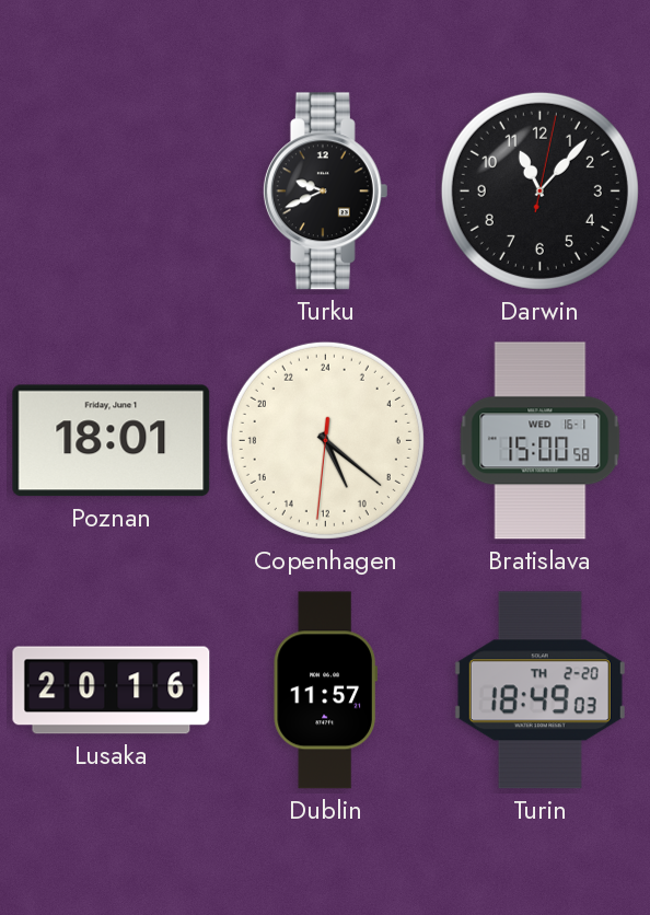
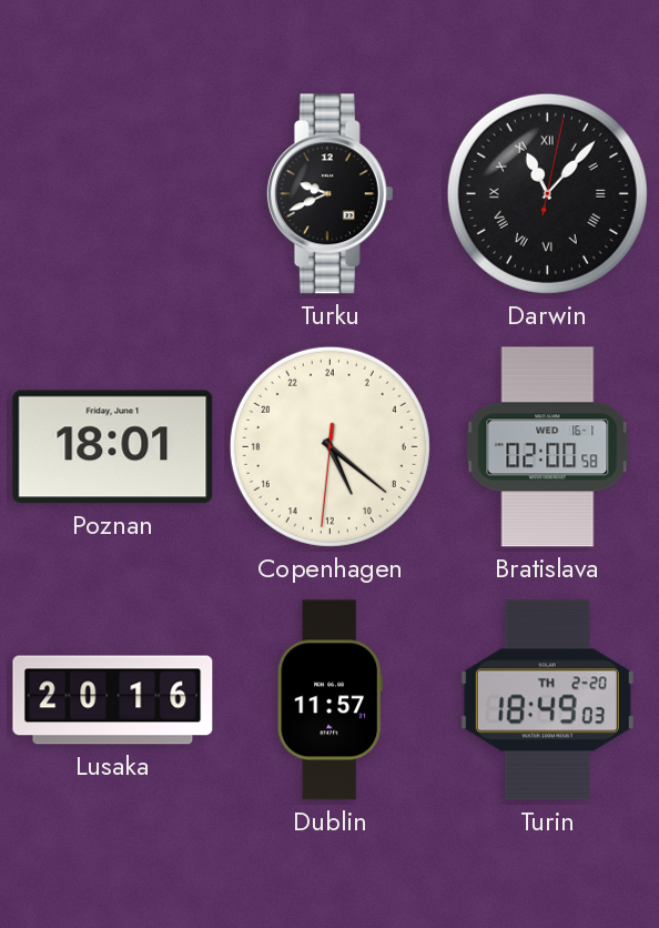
Darwin numerals: Arabic -> Roman (547, 193)
Bratislava: 15:00 -> 02:00 (548, 447)
